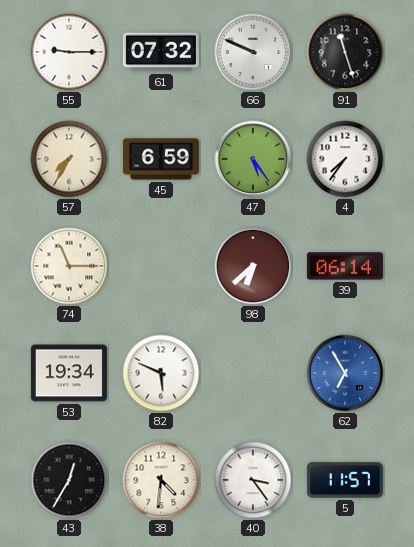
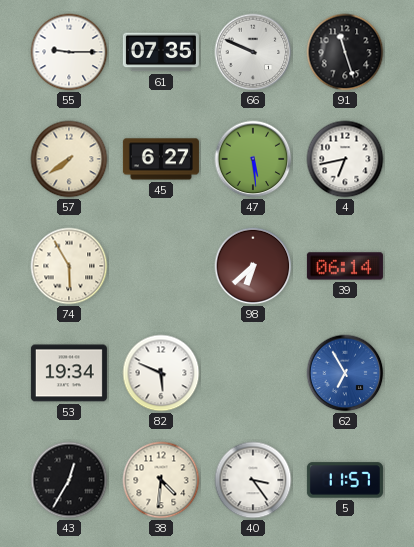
61: 07:32 -> 07:35 (161, 52)
57: 7:35 -> 7:39 (69, 159)
45: 6:59 -> 6:27 (161, 159)
47: 5:24 -> 5:29 (253, 159)
4: 7:36 -> 6:43 (345, 159)
74: 11:15 -> 5:55 (69, 266)
